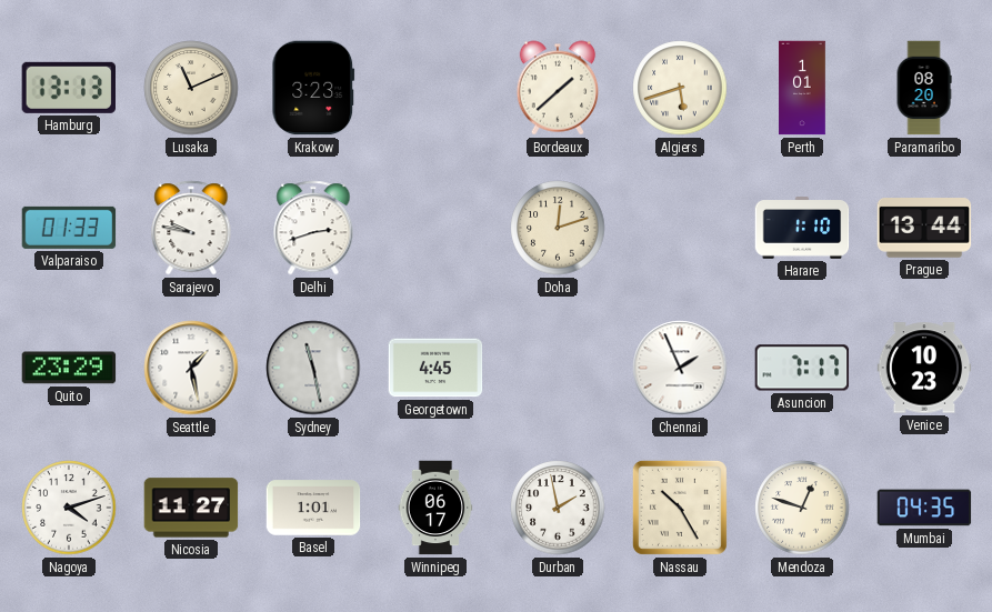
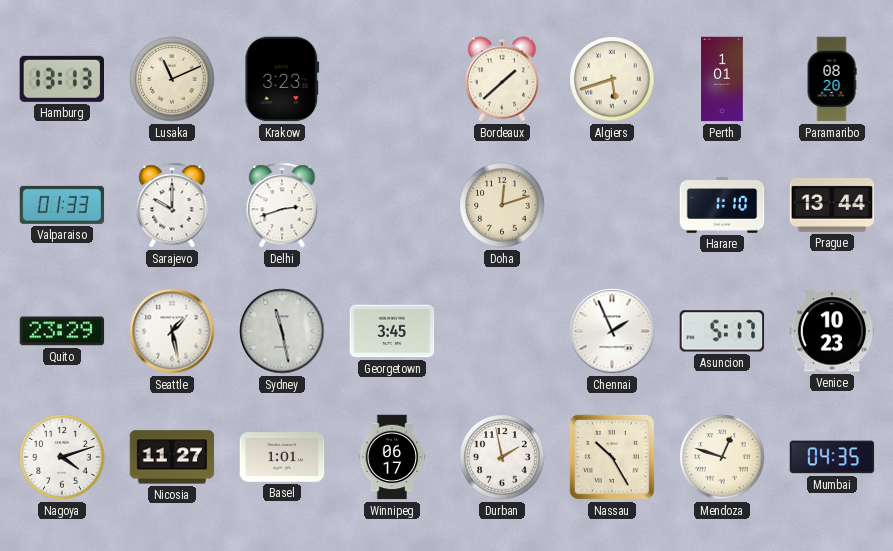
Sarajevo: 9:47 -> 10:00 (172, 205)
Georgetown: 4:45 -> 3:45 (392, 331)
Asuncion: 7:17 -> 5:17 (722, 331)
